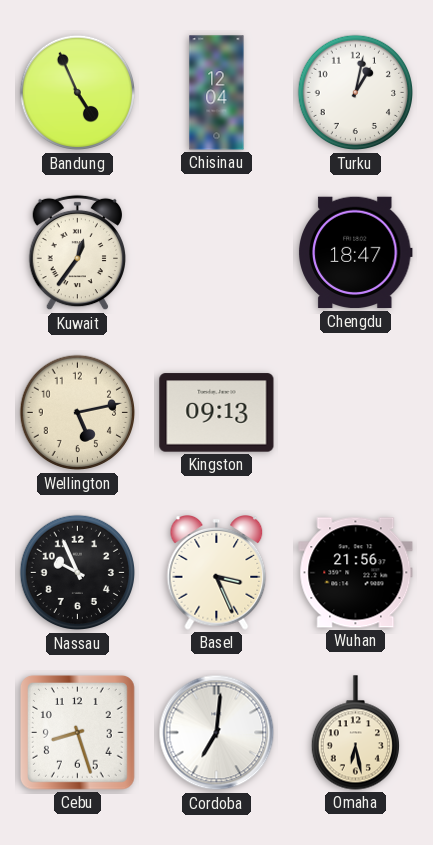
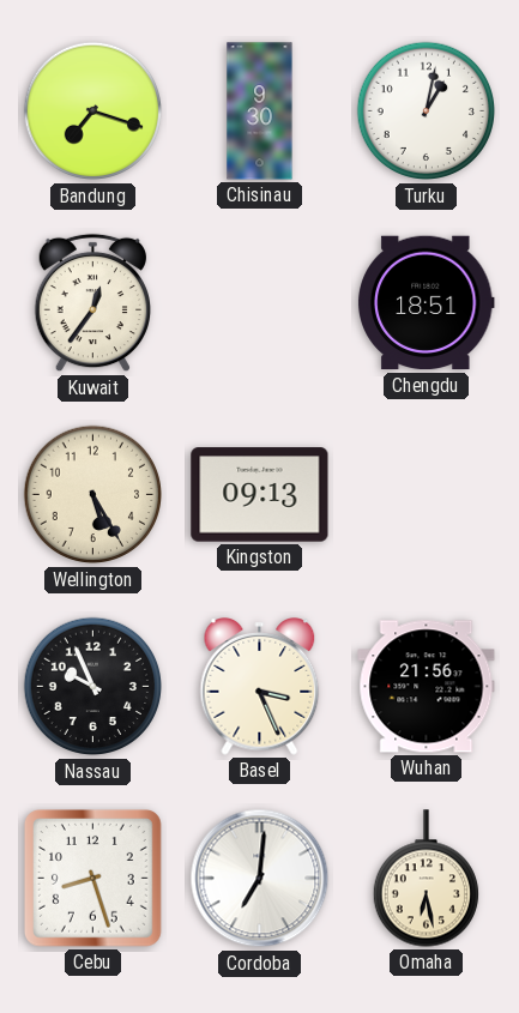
Bandung: 4:56 -> 7:18 (93, 111)
Chisinau: 12:04 -> 9:30 (260, 111)
Chengdu: 18:47 -> 18:51 (426, 303)
Wellington: 5:13 -> 5:25 (93, 495)
